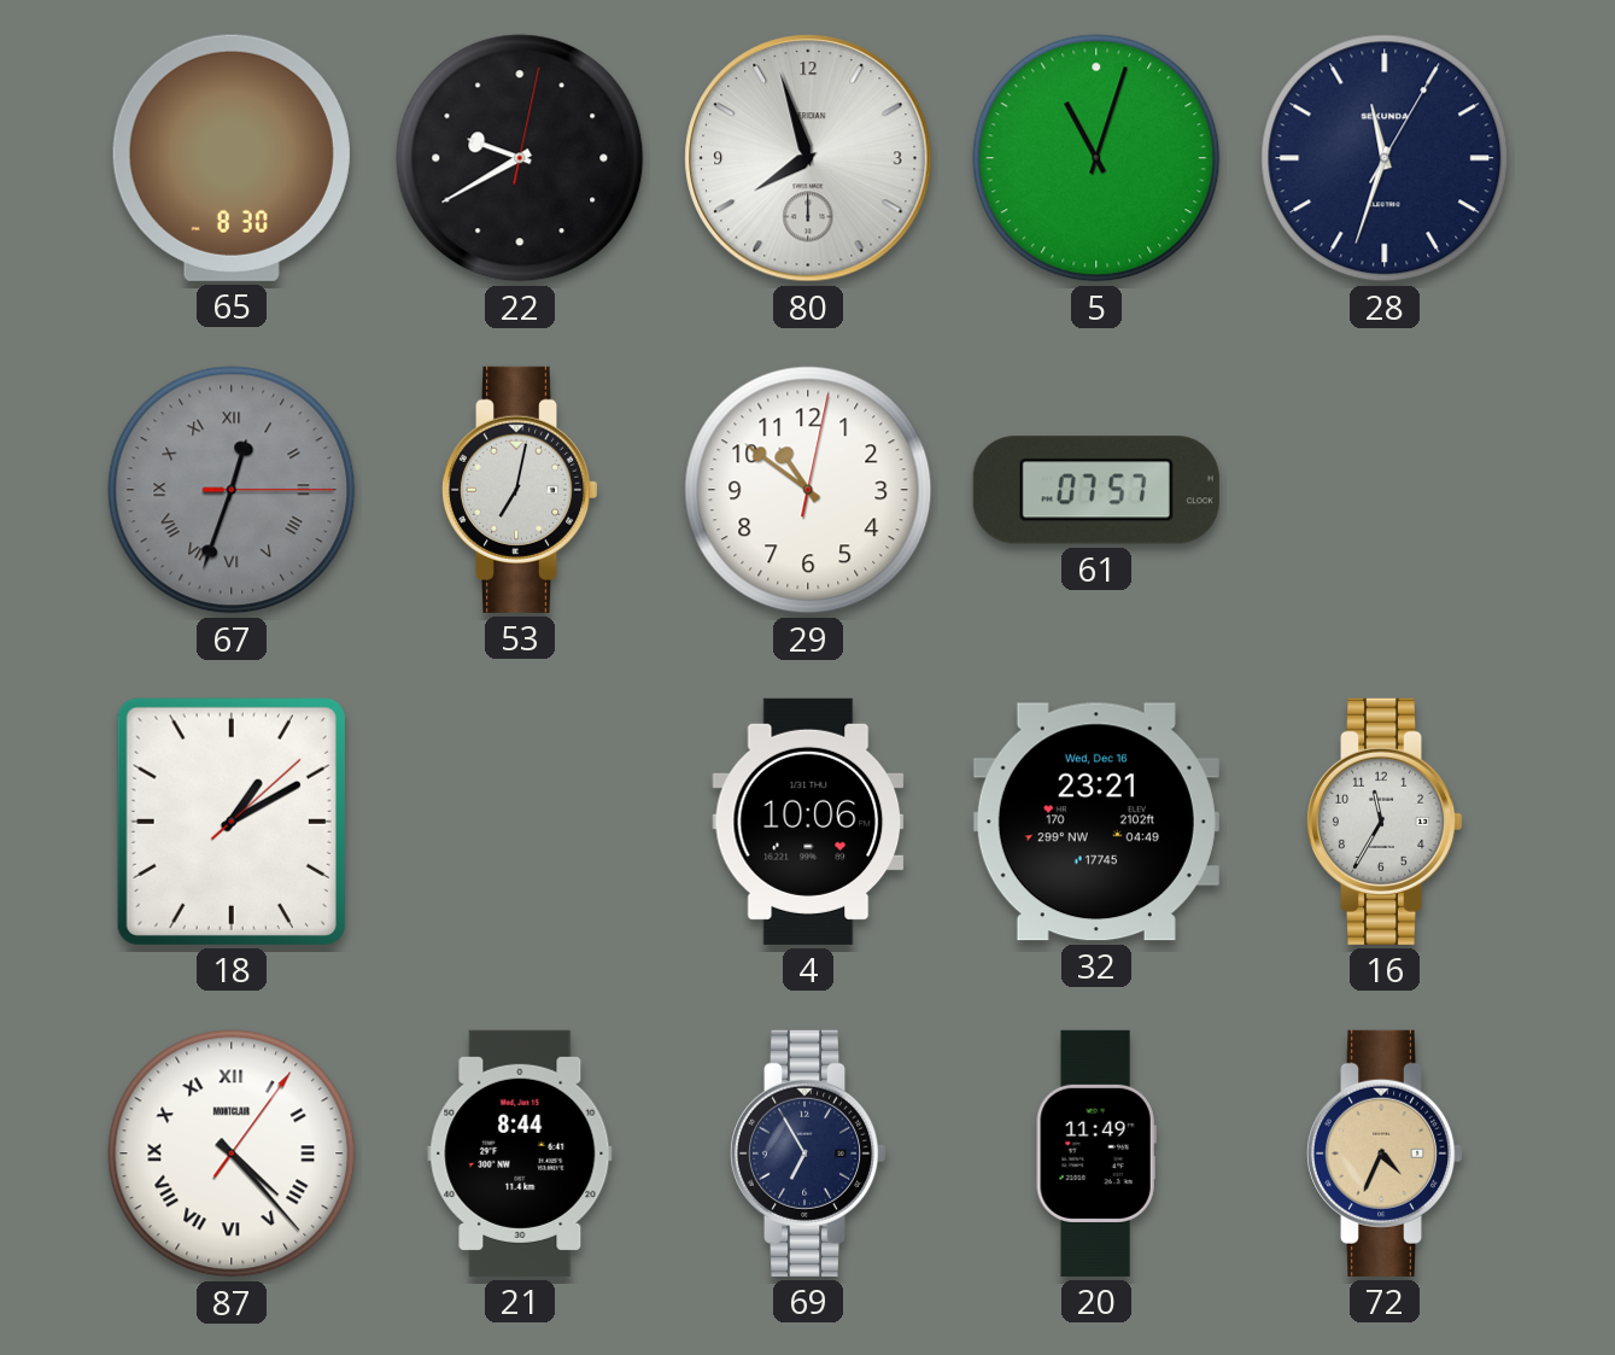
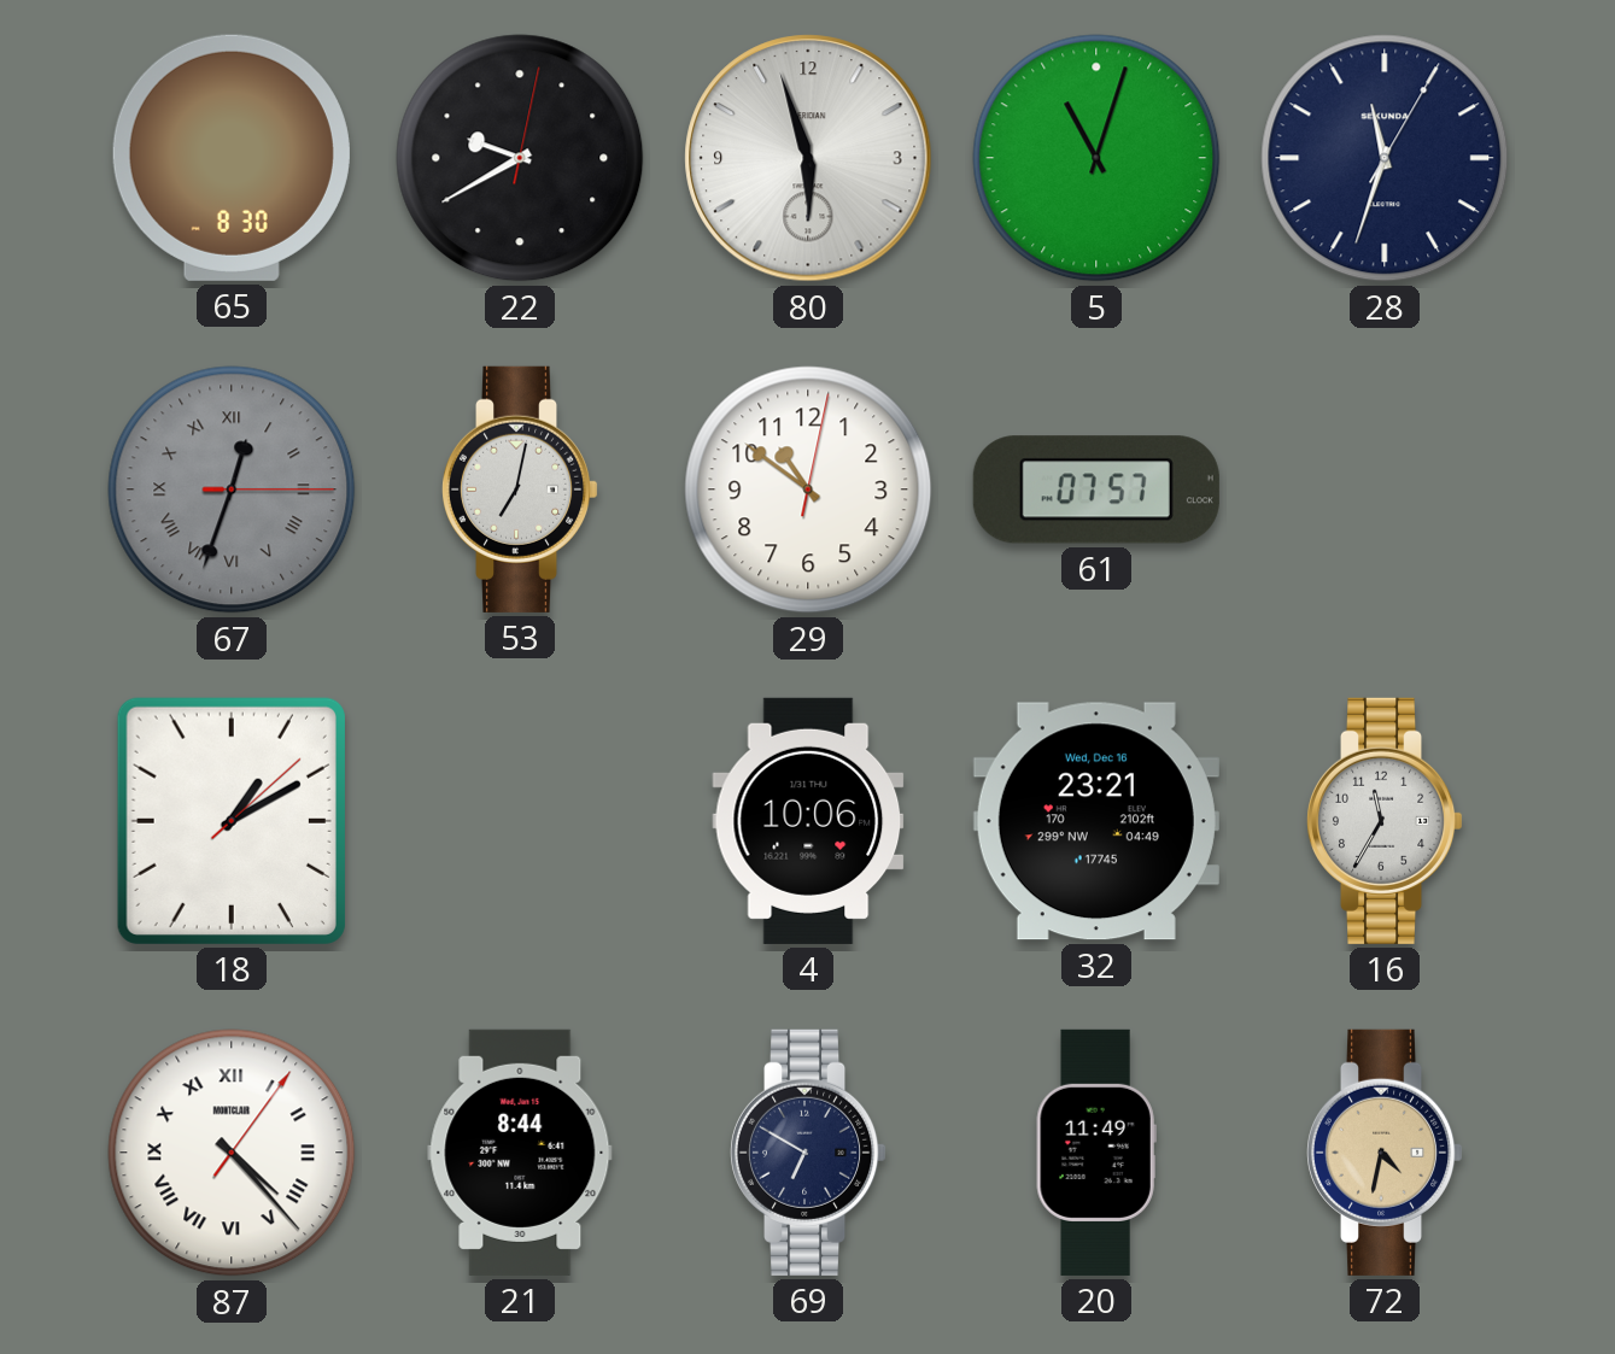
80: 7:57 -> 5:57 (808, 158)
69: 6:55 -> 6:50 (808, 1153)
72: 4:34 -> 4:32 (1385, 1153)
